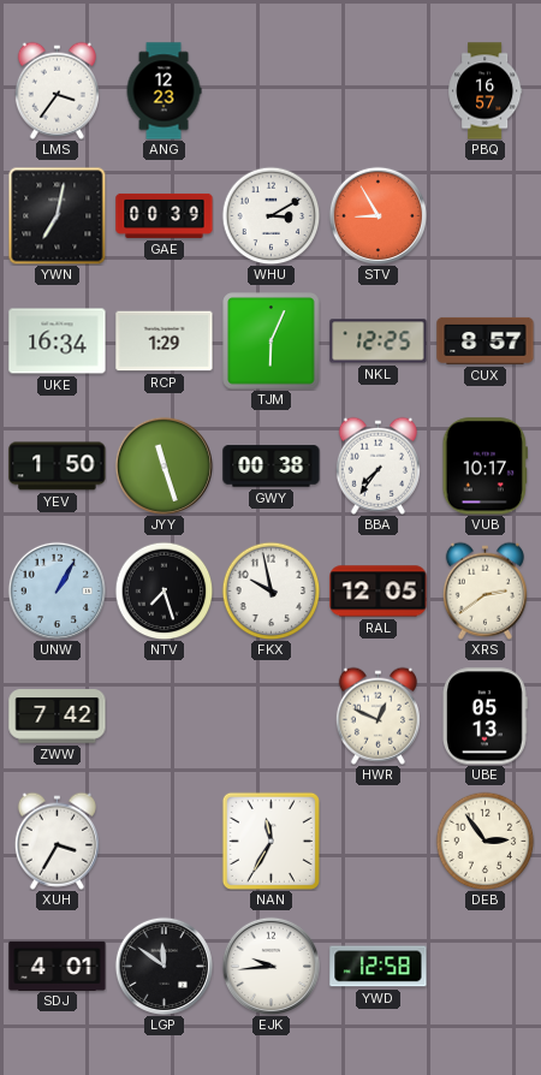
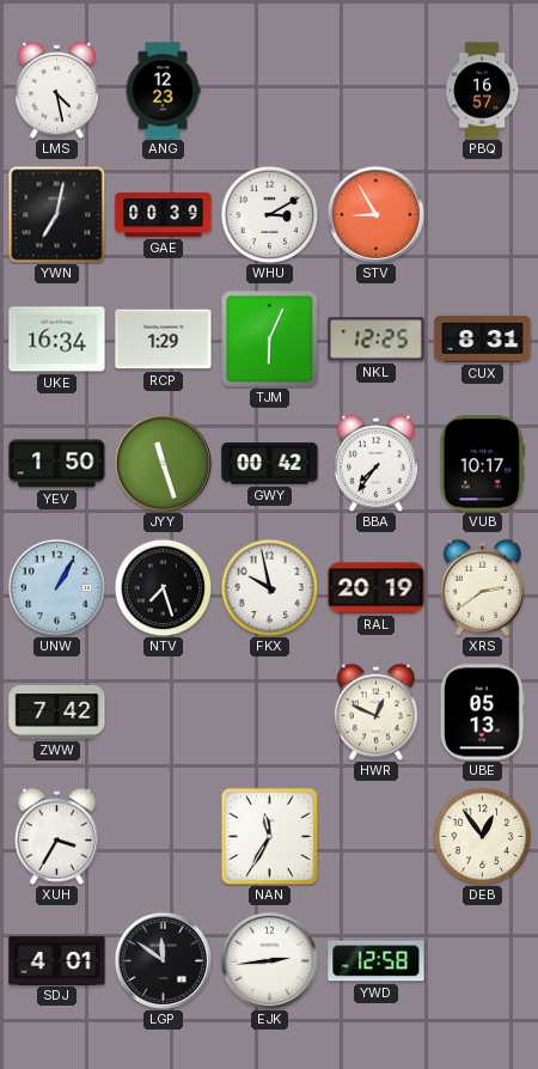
LMS: 3:36 -> 4:28 (56, 90)
CUX: 8:57 -> 8:31 (483, 338)
GWY: 00:38 -> 00:42 (270, 464)
RAL: 12:05 -> 20:19 (377, 588)
DEB: 2:54 -> 12:54 (482, 836)
EJK: 9:44 -> 2:44 (269, 960)
